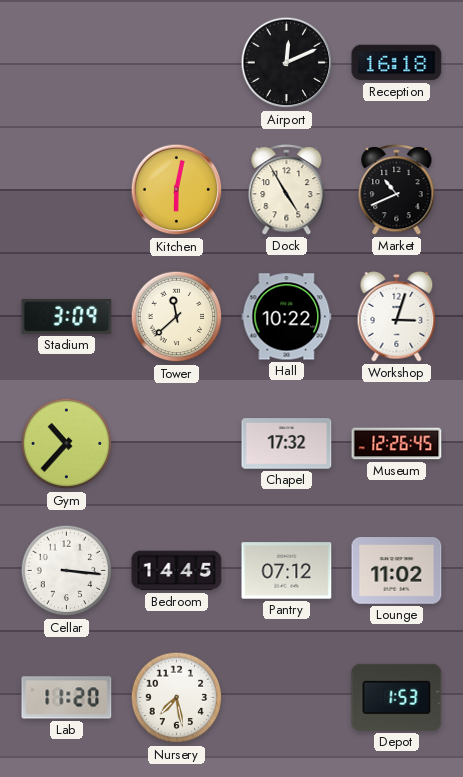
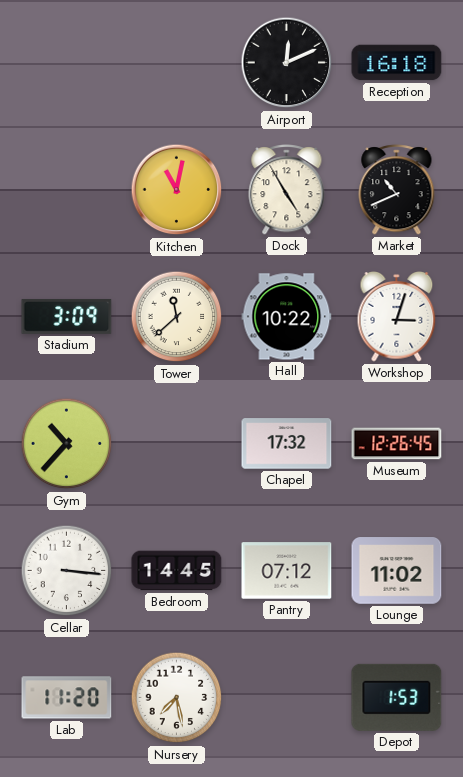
Kitchen: 6:02 -> 11:02 (177, 190)
